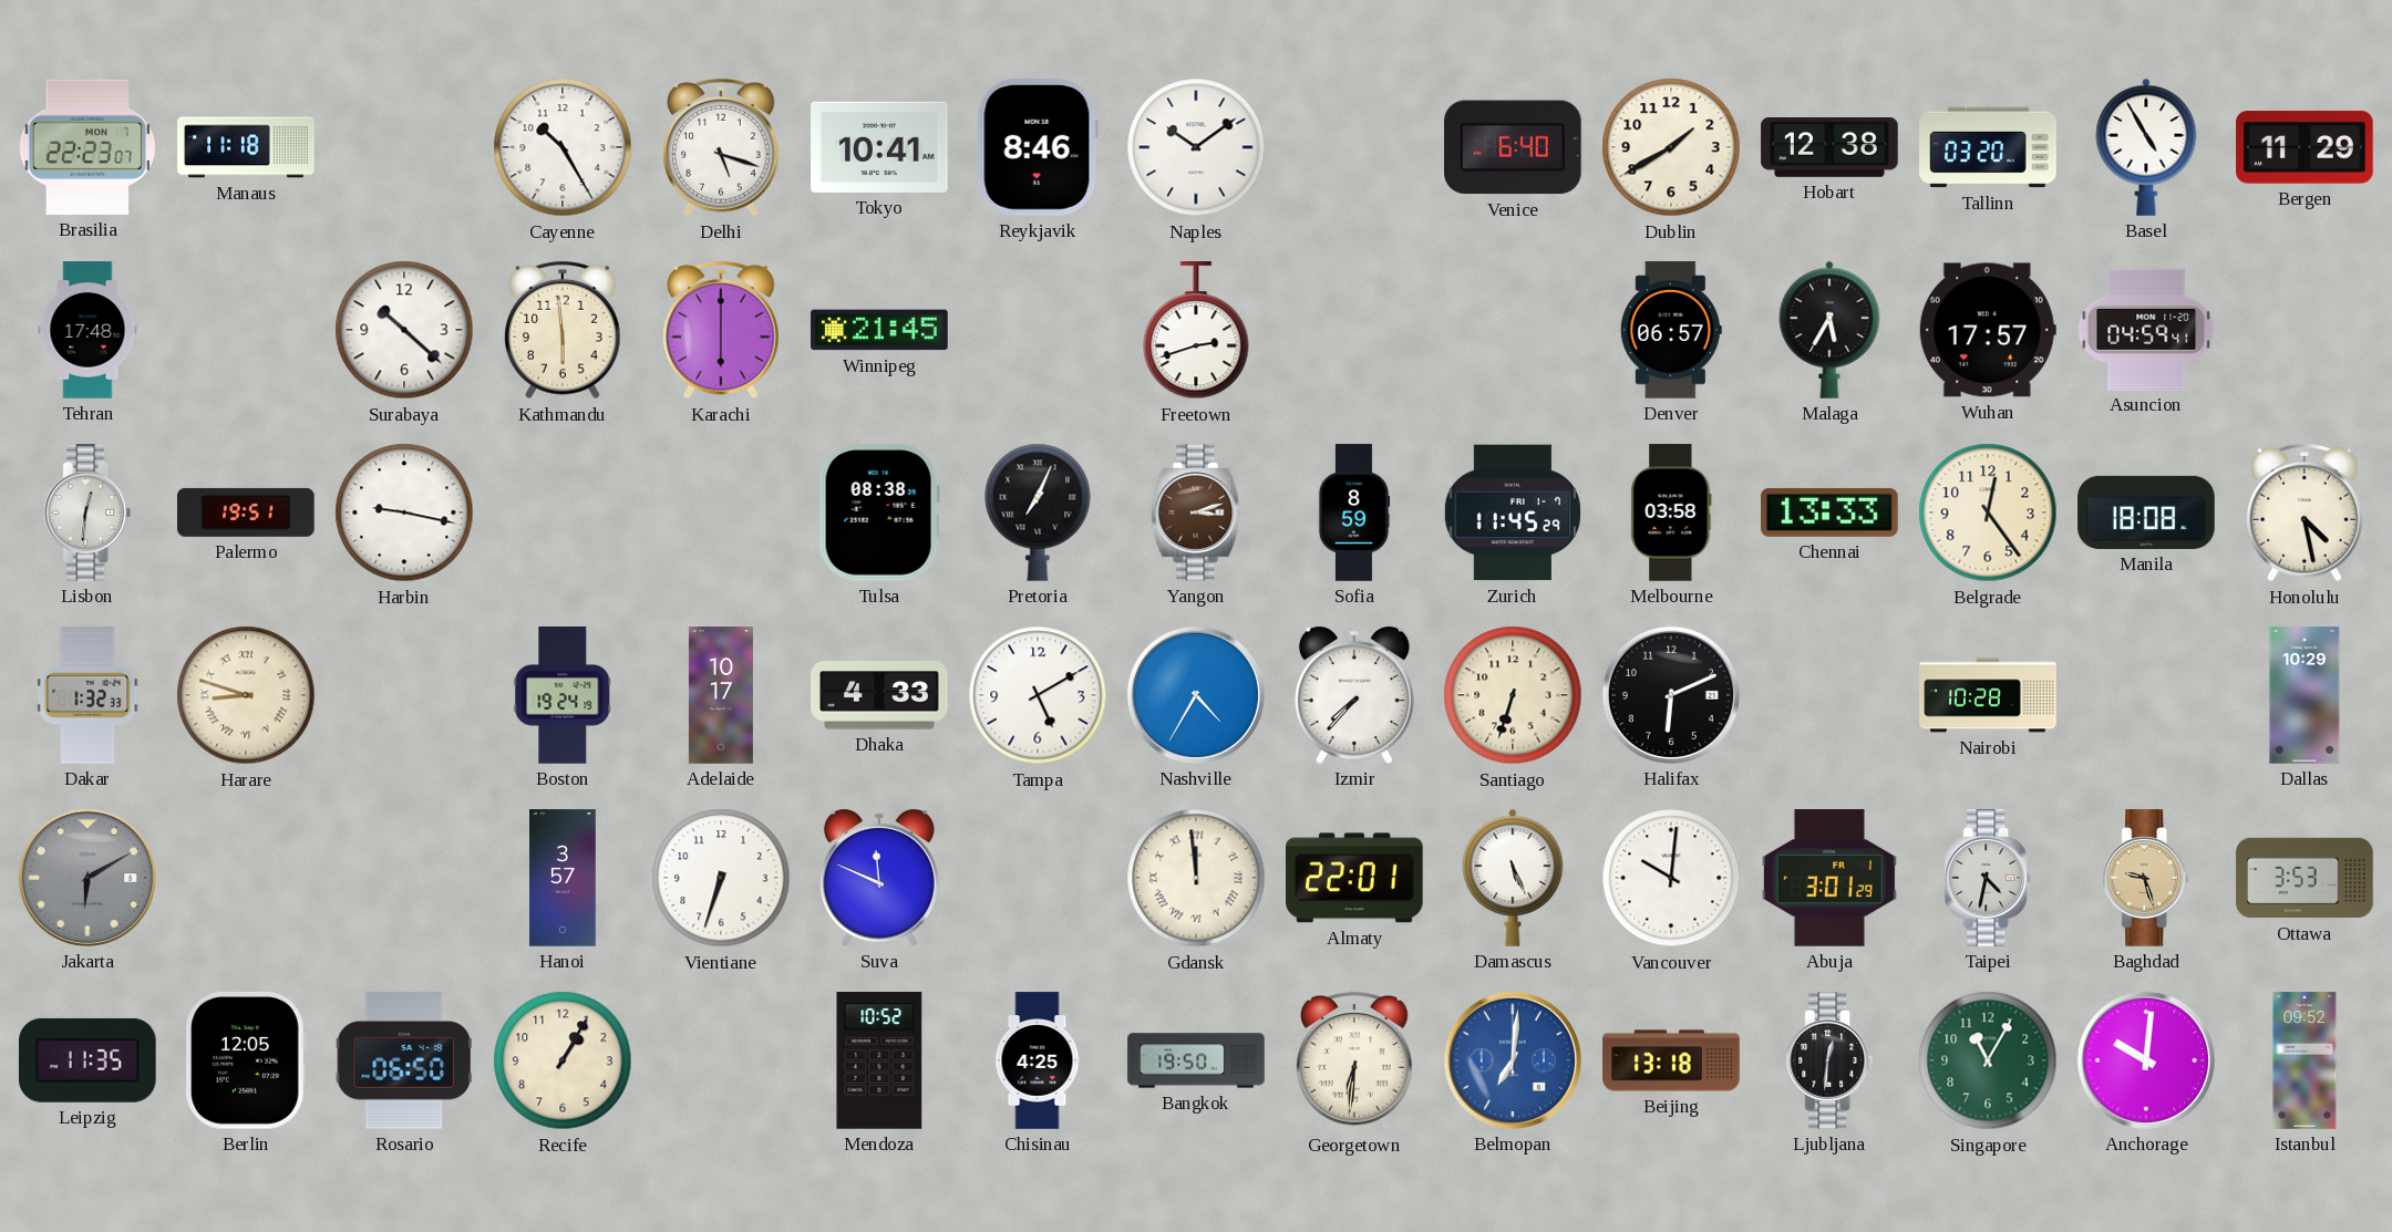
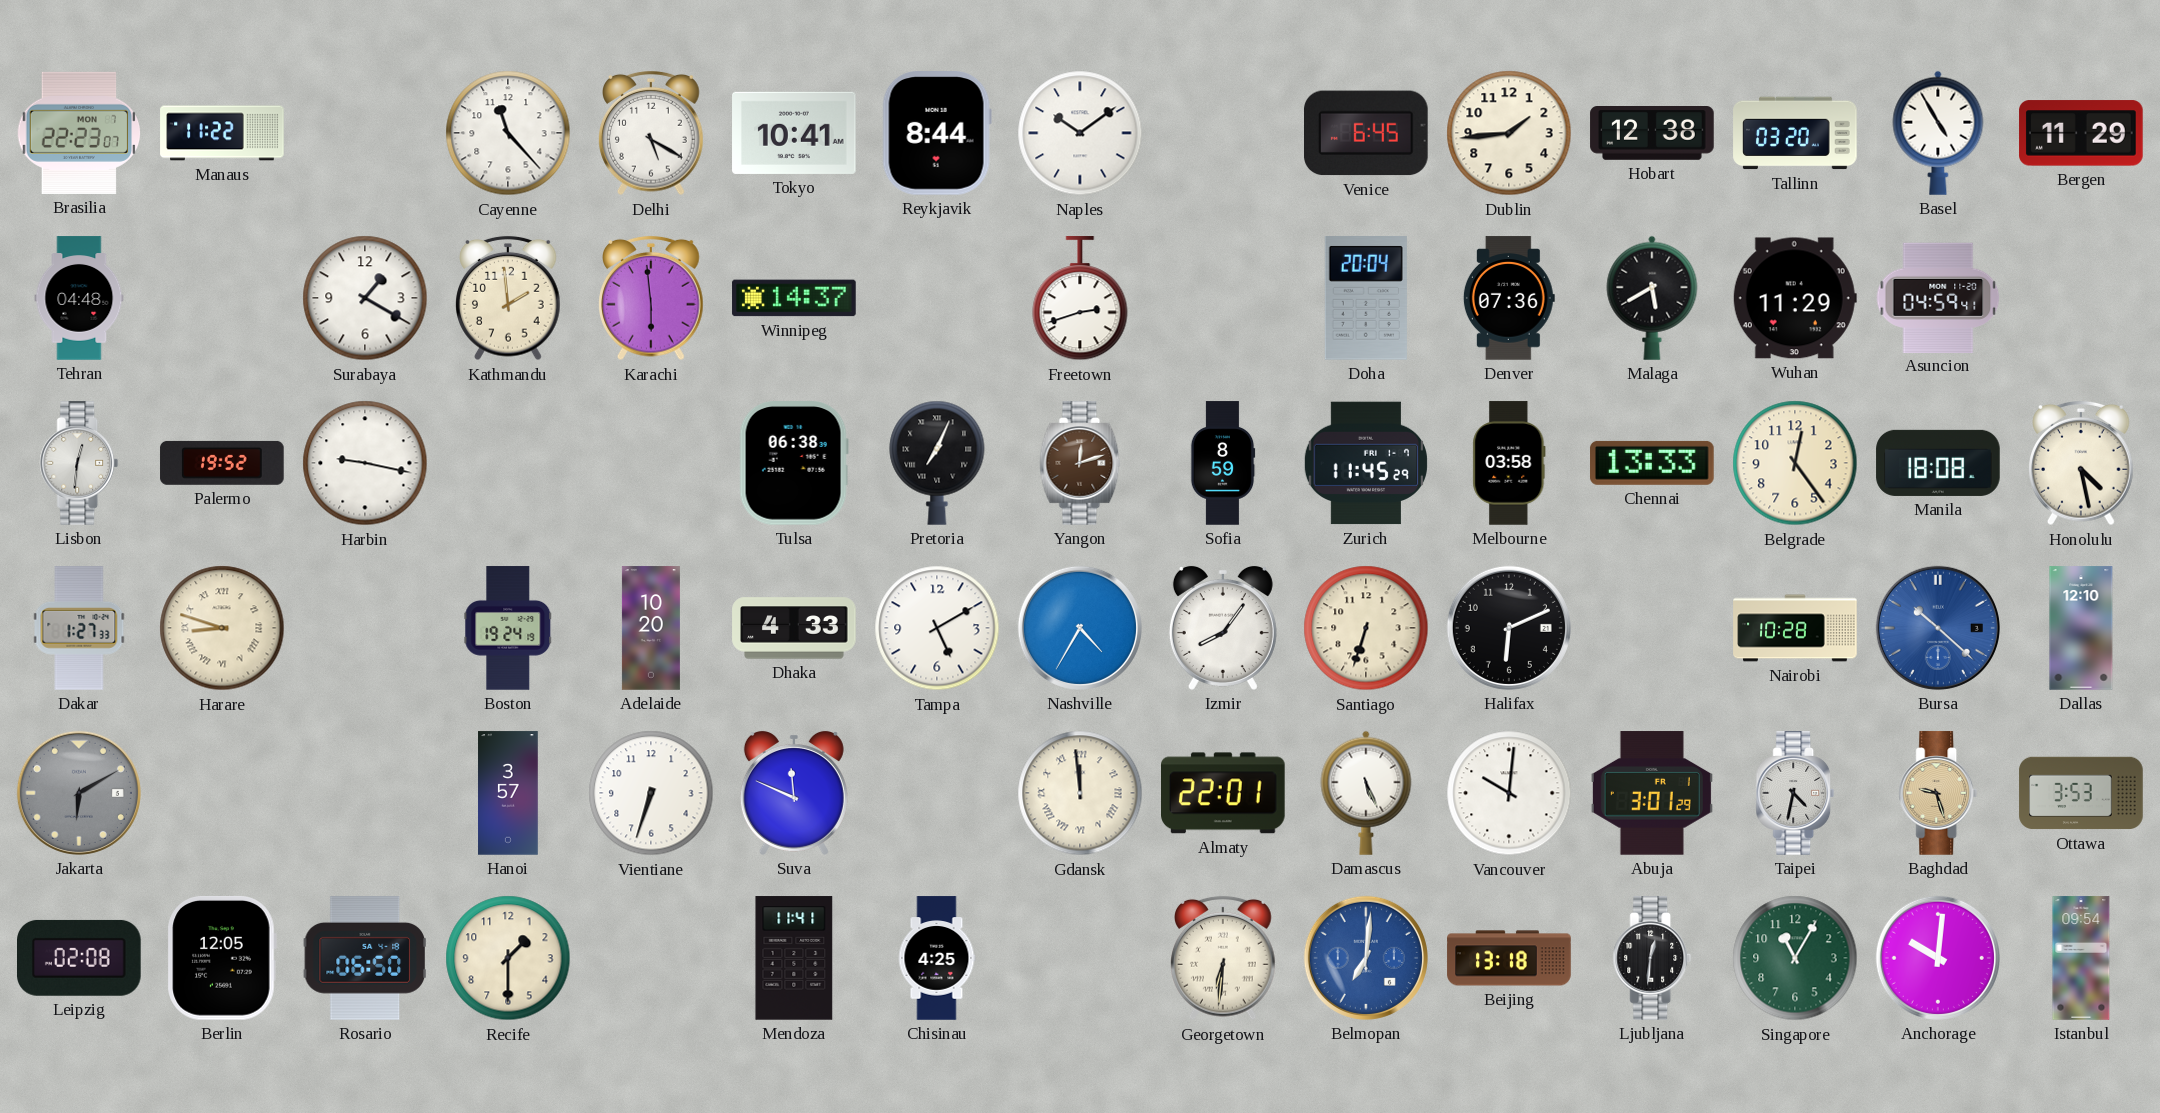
Manaus: 11:18 -> 11:22 (222, 133)
Cayenne: 10:25 -> 11:23 (508, 133)
Delhi: 5:18 -> 5:20 (652, 133)
Reykjavik: 8:46 -> 8:44 (937, 134)
Venice: 6:40 -> 6:45 (1367, 133)
Dublin: 1:40 -> 1:44 (1509, 133)
Tehran: 17:48 -> 04:48 (79, 298)
Surabaya: 10:22 -> 1:20 (365, 298)
Kathmandu: 5:59 -> 1:59 (509, 298)
Karachi: 6:00 -> 5:59 (652, 298)
Winnipeg: 21:45 -> 14:37 (794, 298)
Doha: none -> 20:04 (1366, 299)
Denver: 06:57 -> 07:36 (1509, 298)
Malaga: 5:35 -> 5:40 (1652, 298)
Wuhan: 17:57 -> 11:29 (1795, 298)
Palermo: 19:51 -> 19:52 (222, 463)
Tulsa: 08:38 -> 06:38 (794, 464)
Yangon: 3:12 -> 12:12 (1080, 463)
Dakar: 1:32 -> 1:27 (79, 628)
Adelaide: 10:17 -> 10:20 (651, 628)
Izmir: 7:37 -> 8:06 (1223, 628)
Bursa: none -> 10:22 (1938, 628)
Dallas: 10:29 -> 12:10 (2081, 628)
Leipzig: 11:35 -> 02:08 (80, 958)
Recife: 1:05 -> 1:30 (508, 958)
Mendoza: 10:52 -> 11:41 (794, 958)
Bangkok: 19:50 -> none (1196, 1060)
Istanbul: 09:52 -> 09:54 (2081, 958)
